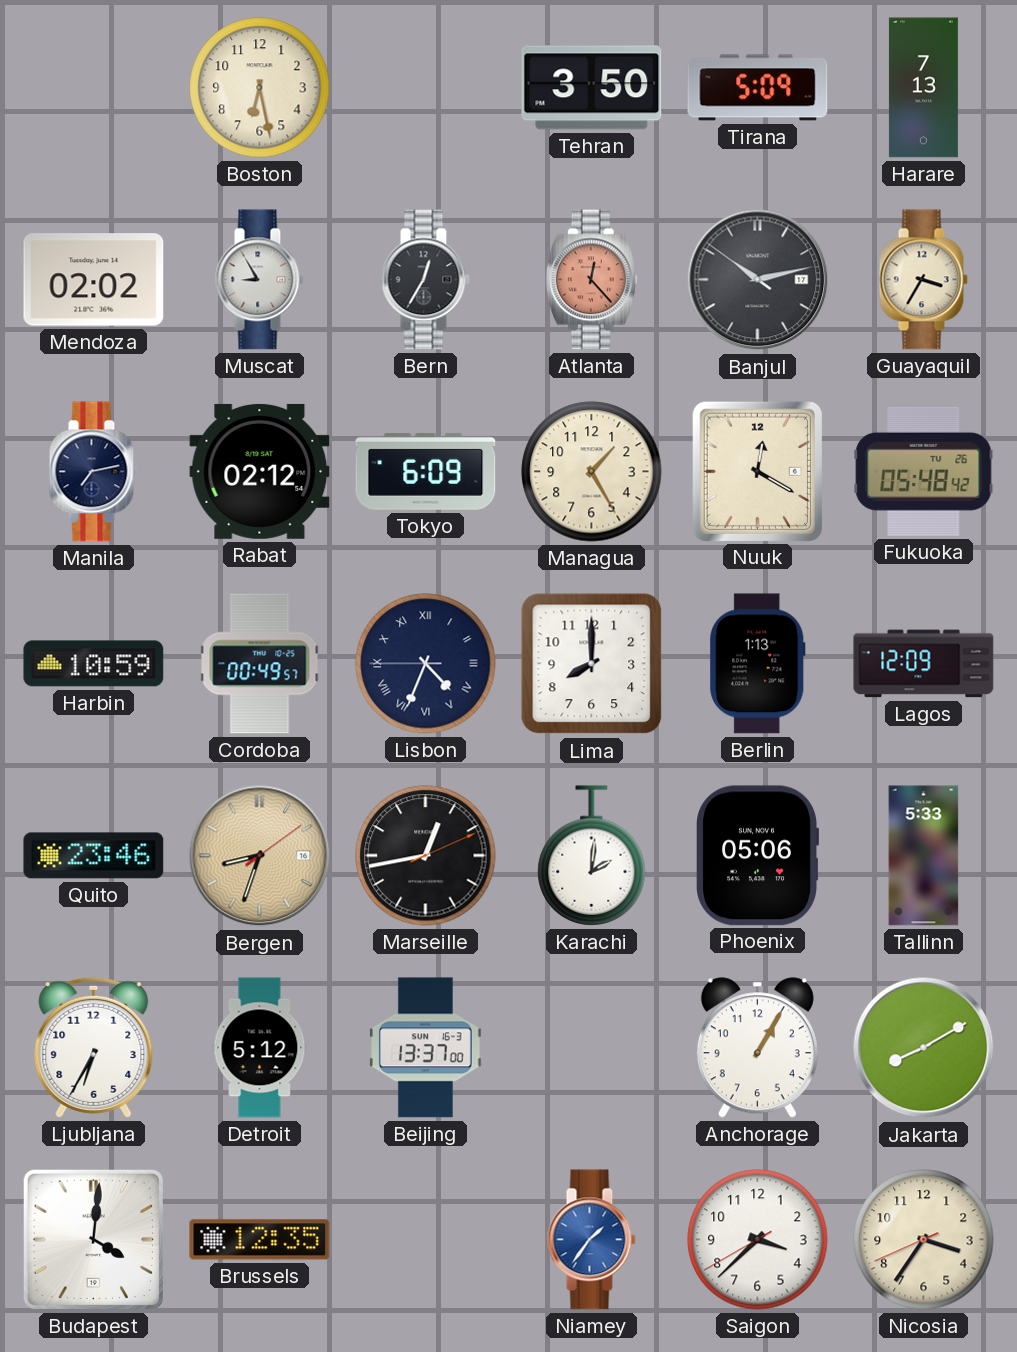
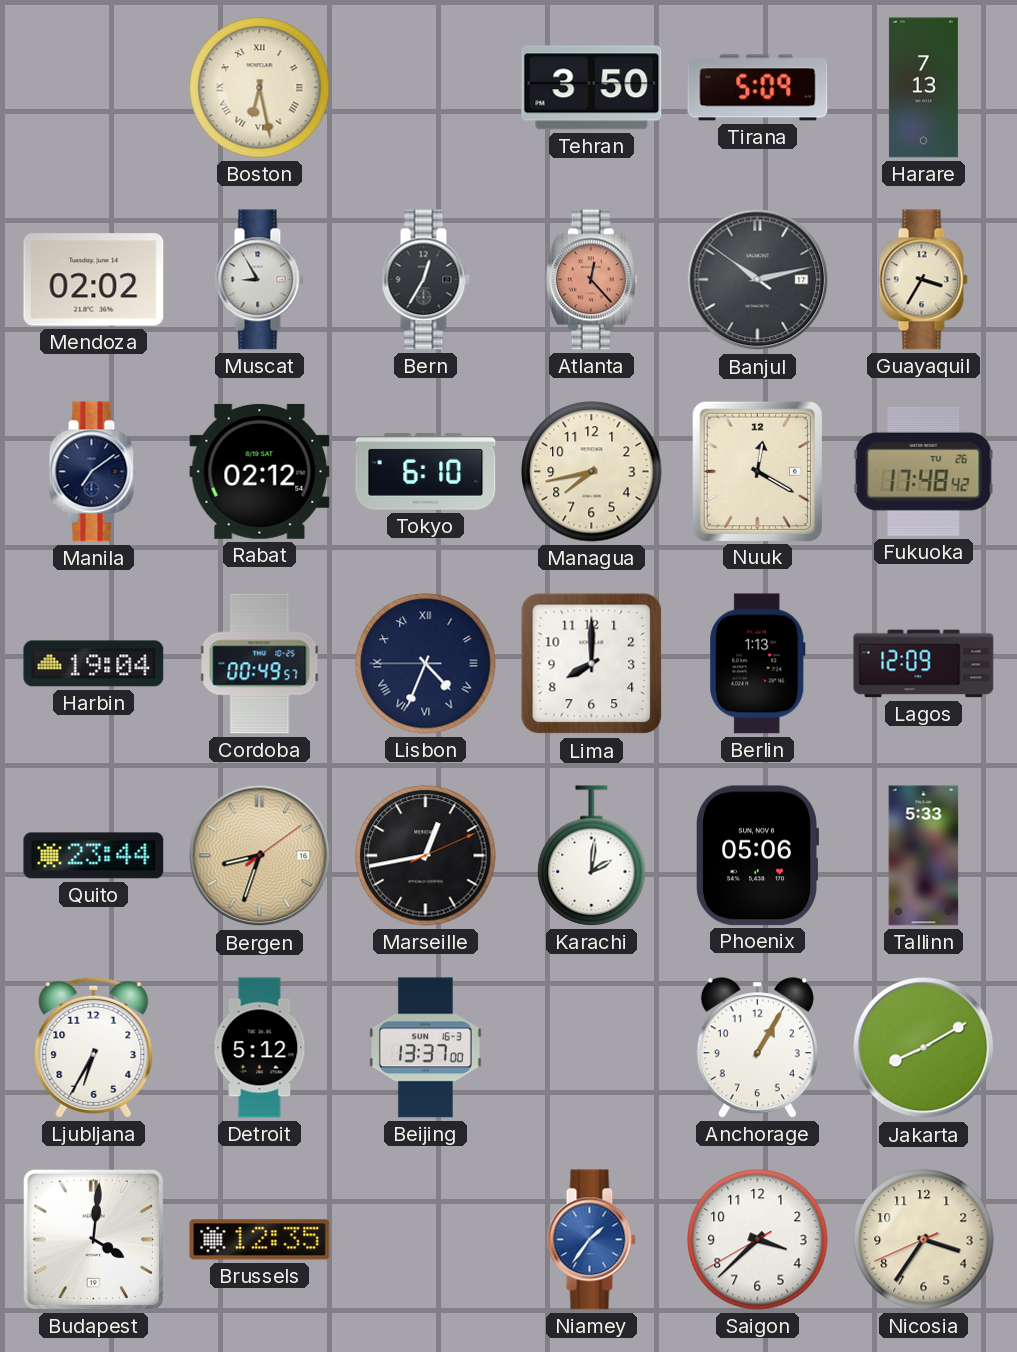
Boston numerals: Arabic -> Roman (260, 88)
Manila: 7:13 -> 7:09 (93, 472)
Tokyo: 6:09 -> 6:10 (426, 471)
Managua: 1:25 -> 7:43 (592, 472)
Fukuoka: 05:48 -> 17:48 (924, 471)
Harbin: 10:59 -> 19:04 (94, 664)
Quito: 23:46 -> 23:44 (94, 856)
